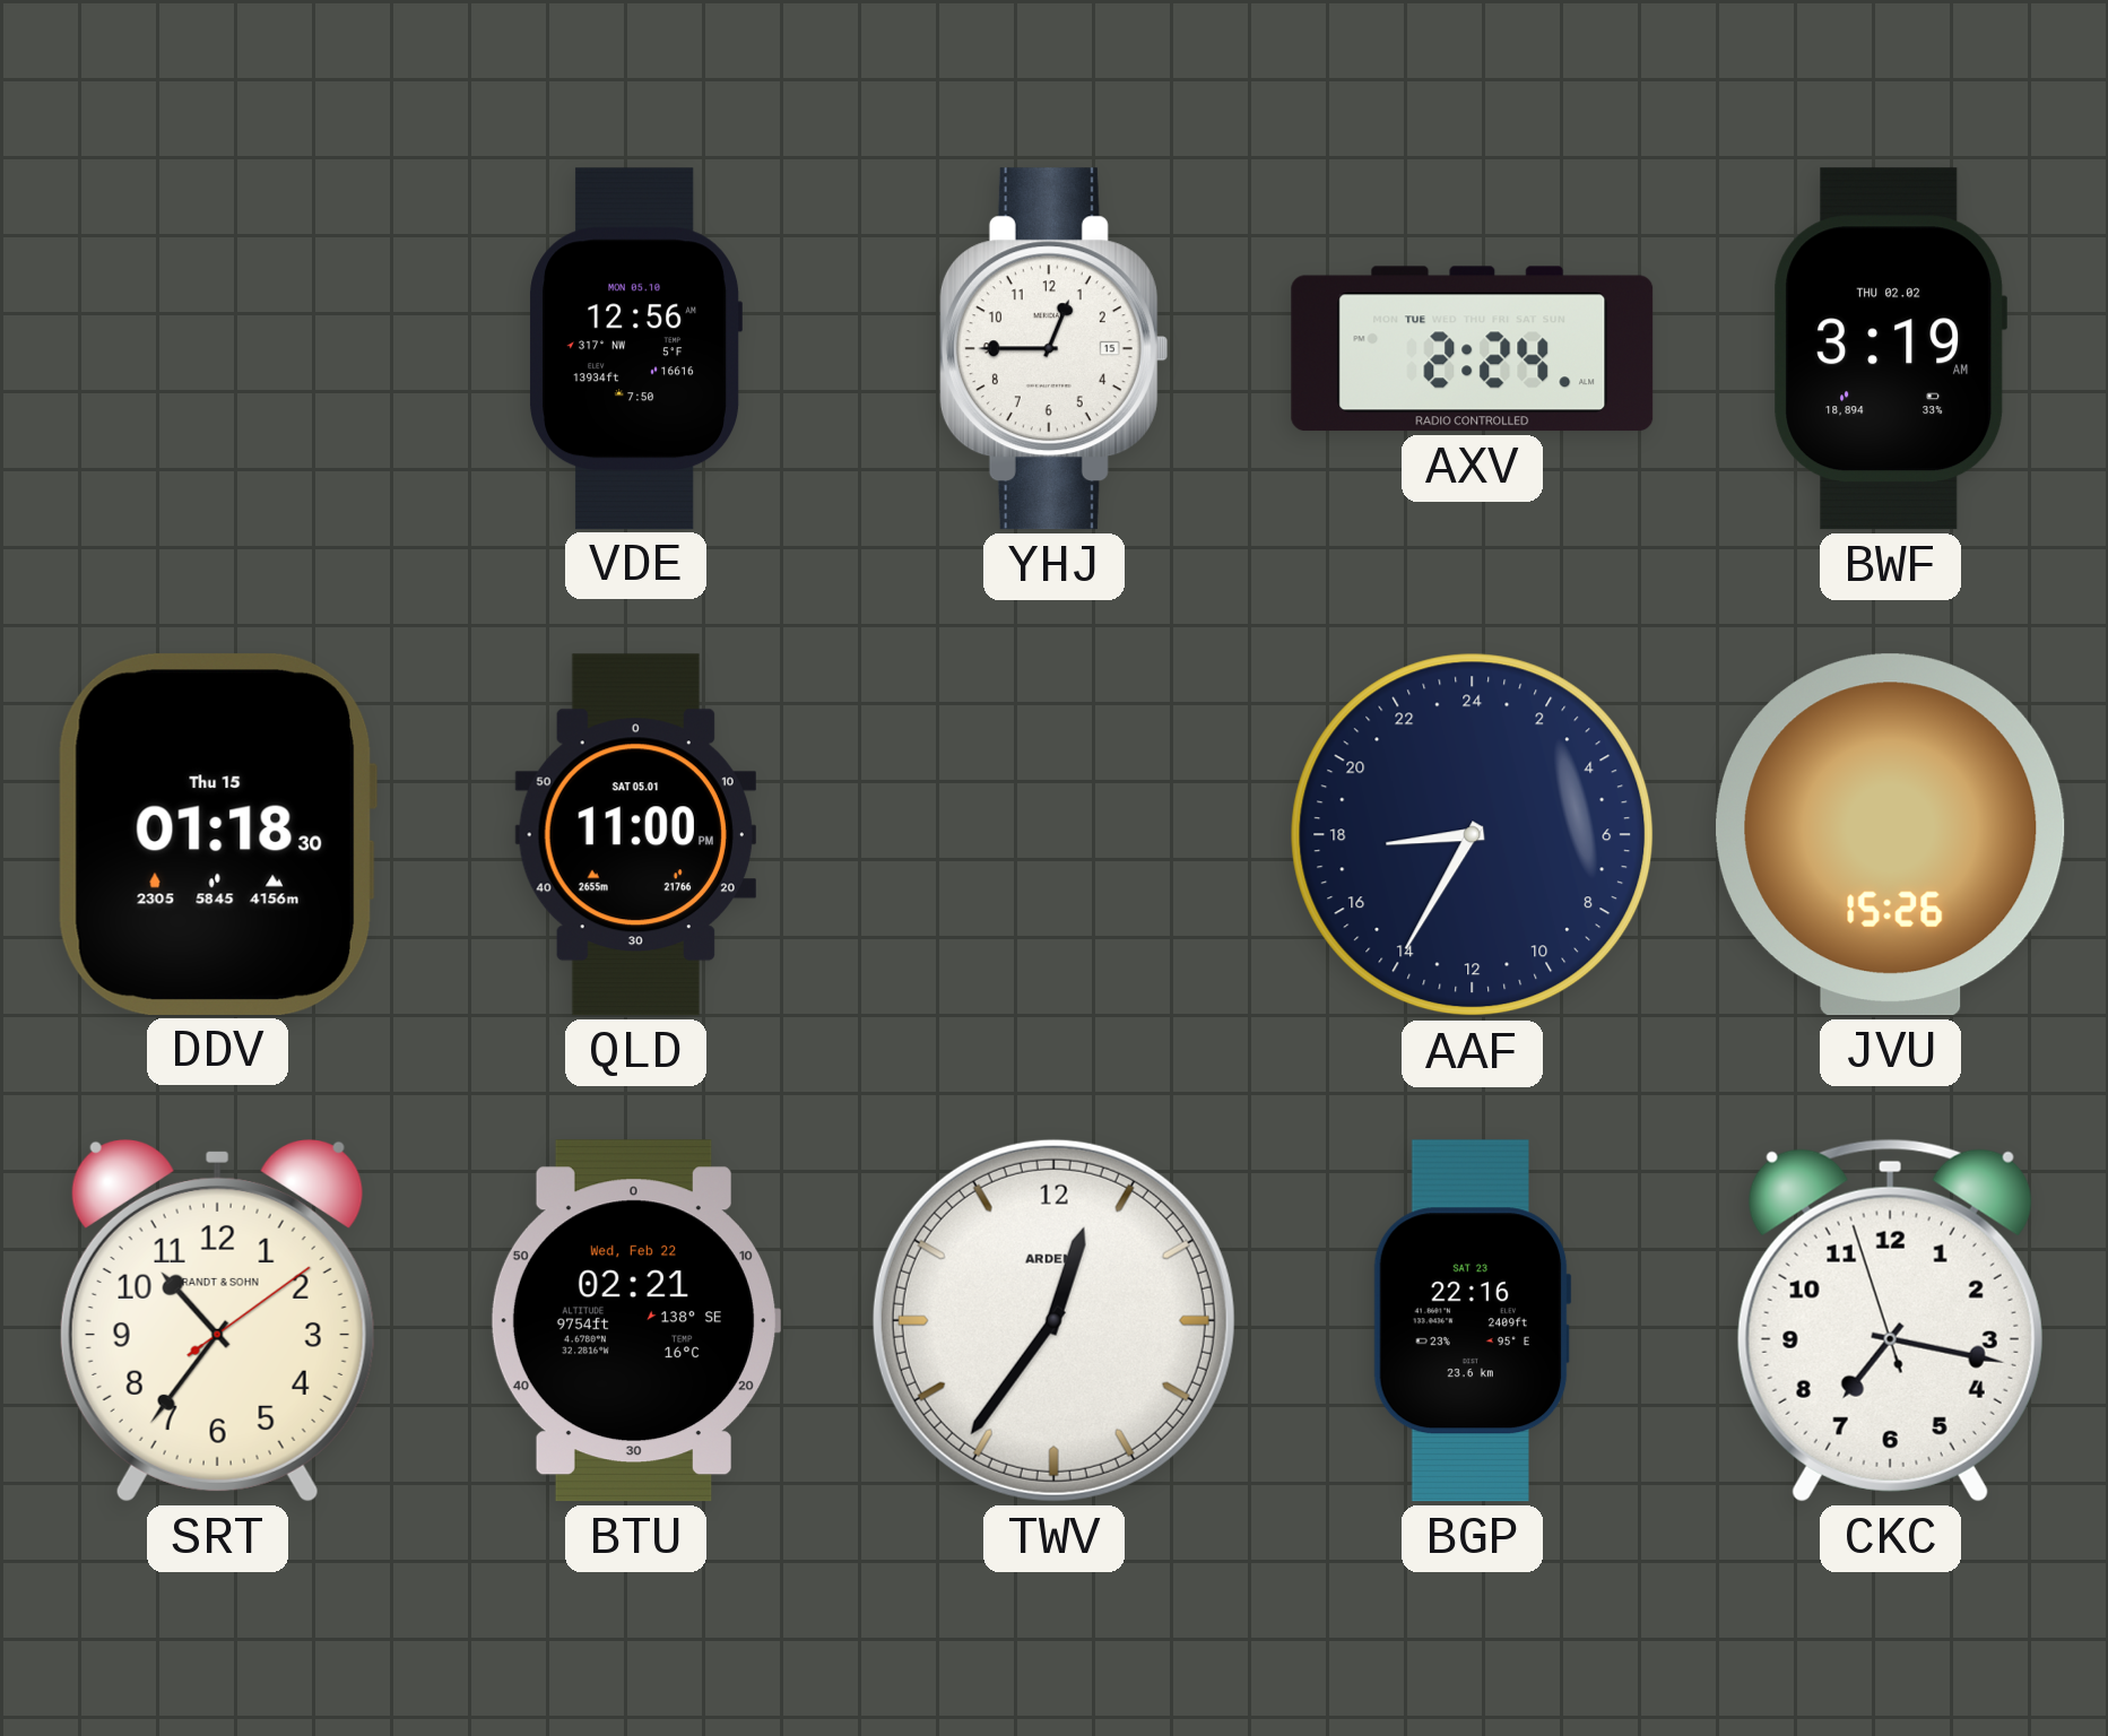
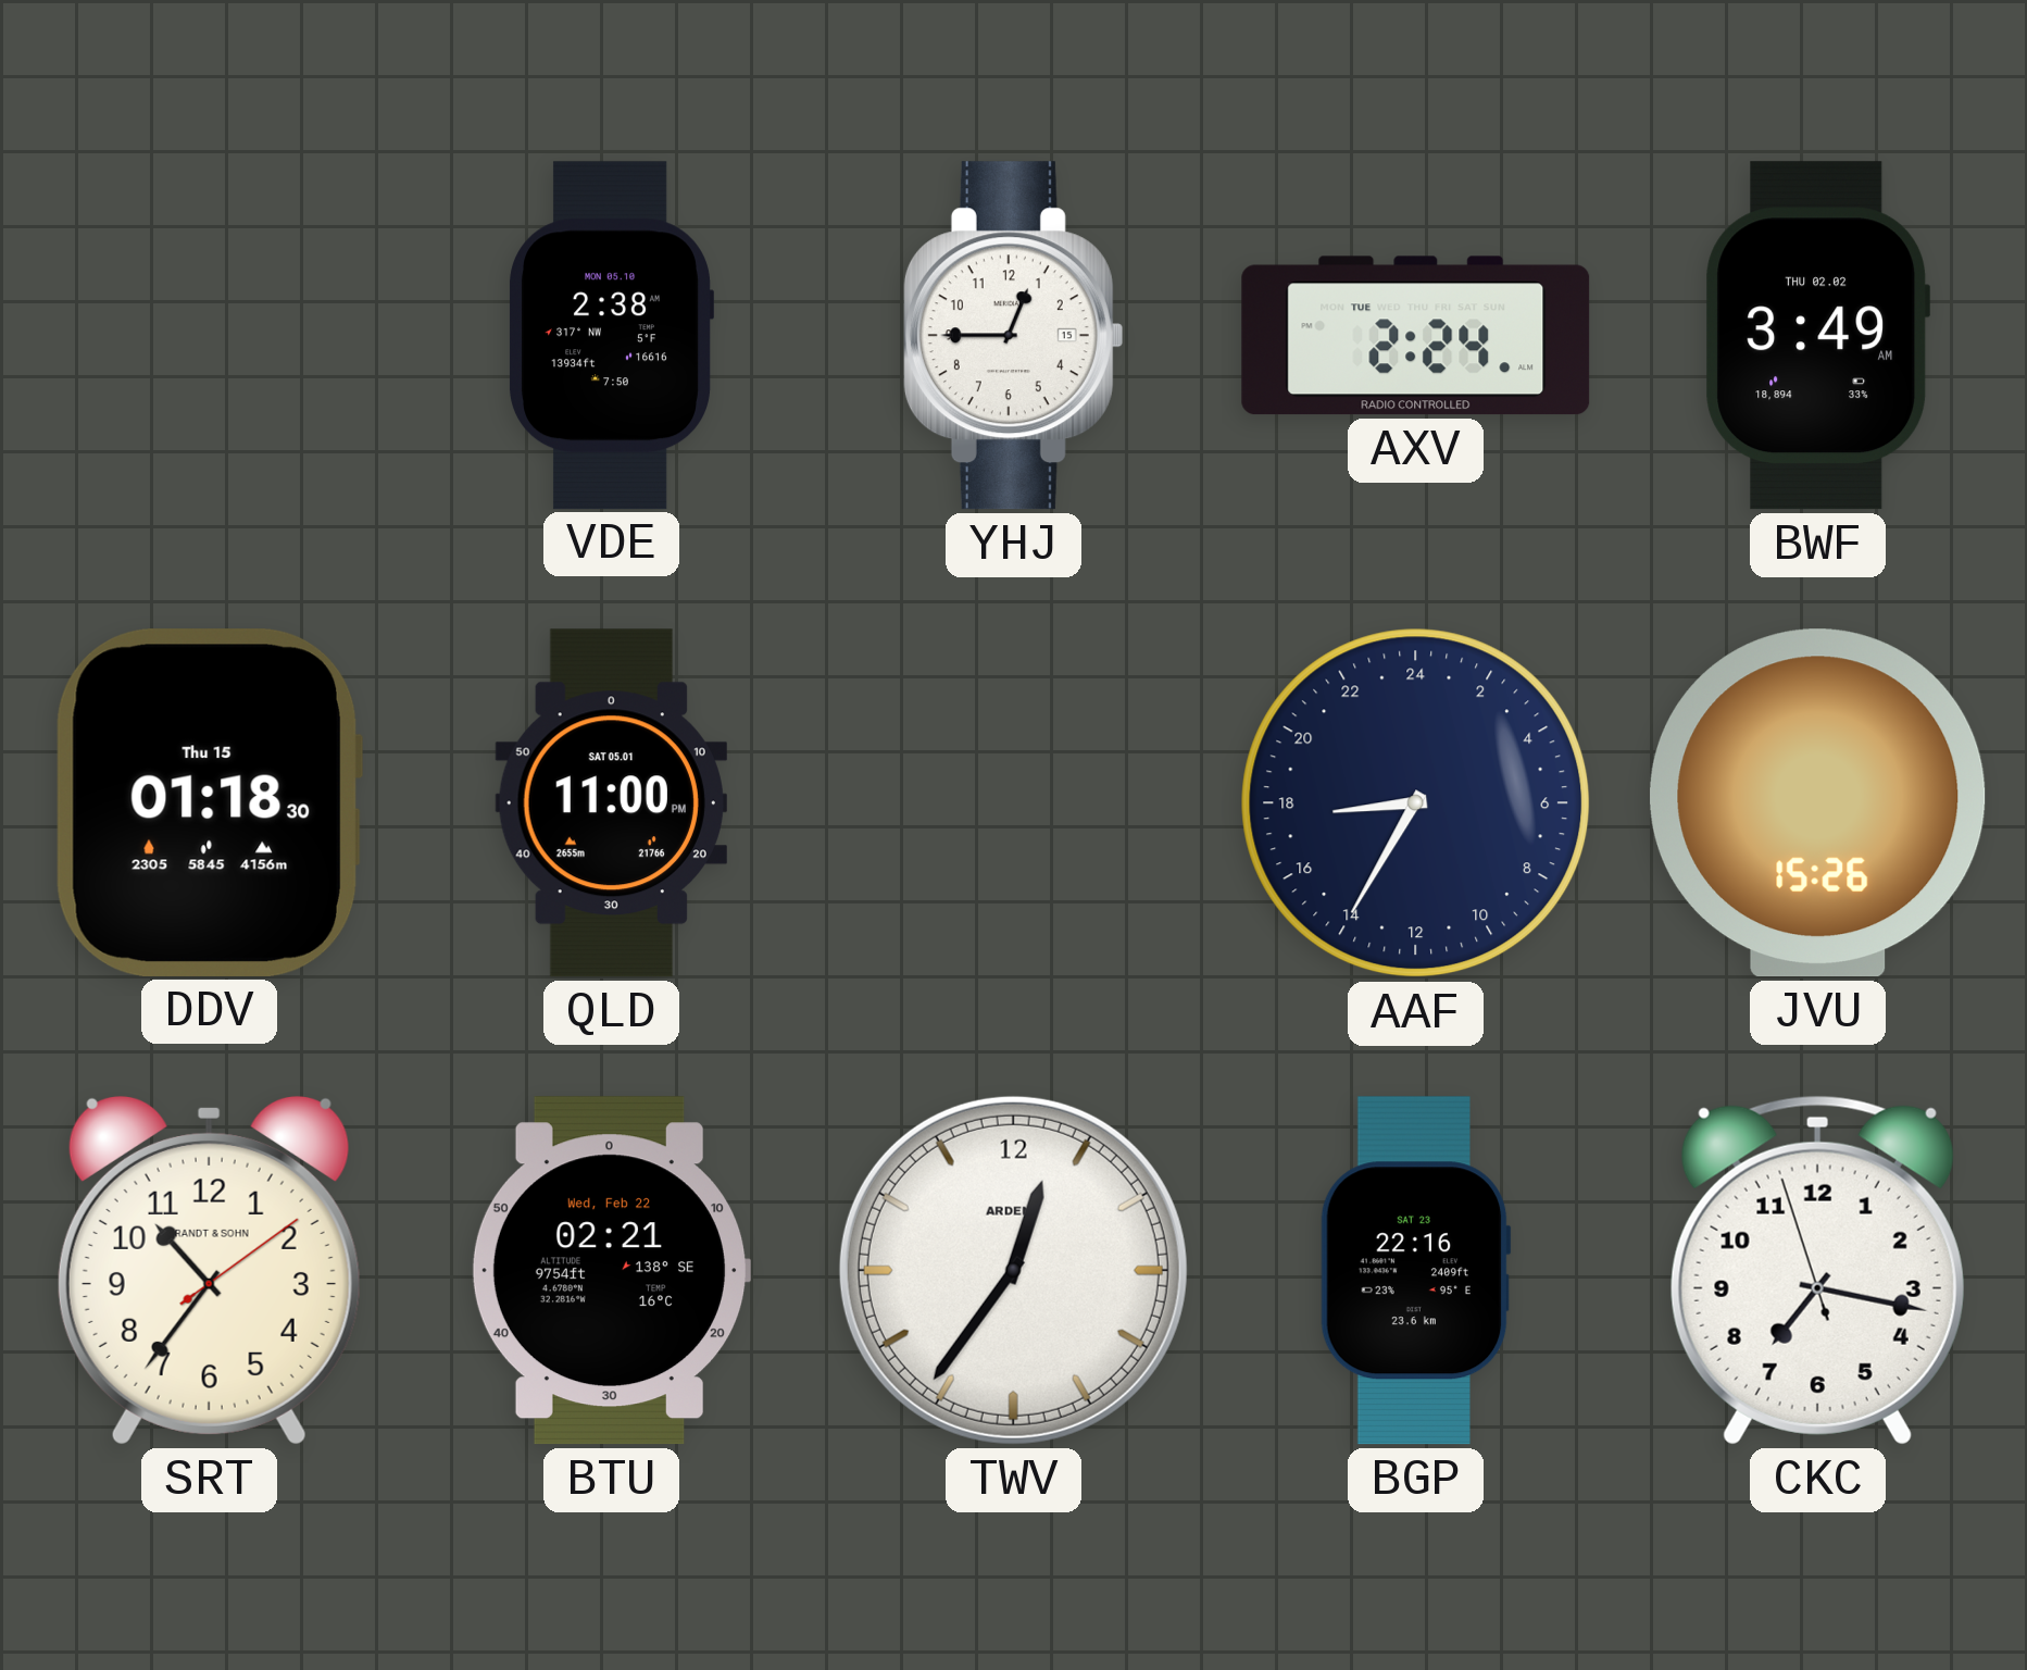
VDE: 12:56 -> 2:38 (611, 336)
BWF: 3:19 -> 3:49 (1818, 336)
